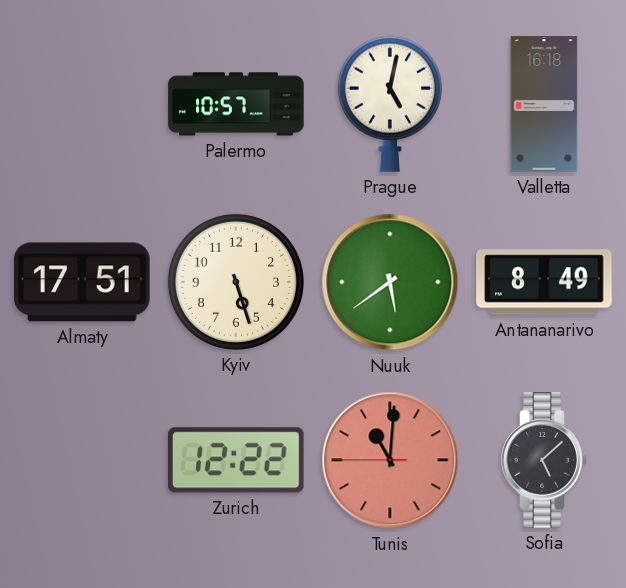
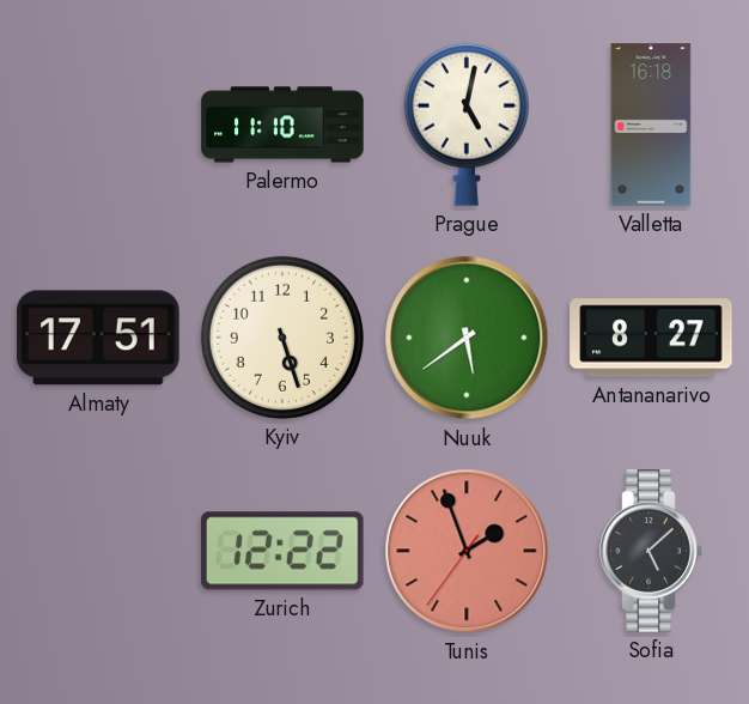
Palermo: 10:57 -> 11:10 (282, 125)
Antananarivo: 8:49 -> 8:27 (651, 338)
Tunis: 11:00 -> 1:56 (467, 551)
